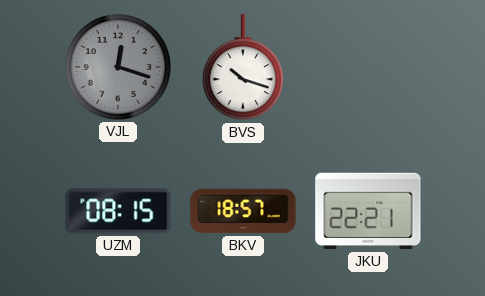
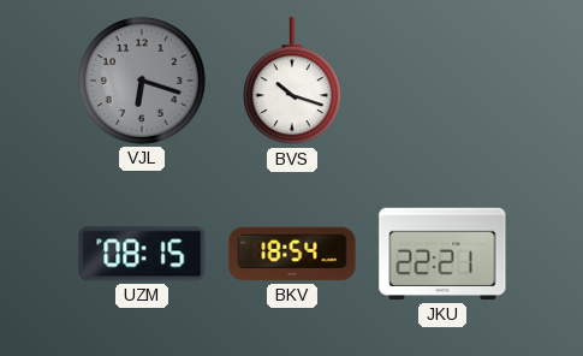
VJL: 12:18 -> 6:18 (142, 81)
BKV: 18:57 -> 18:54 (292, 254)
